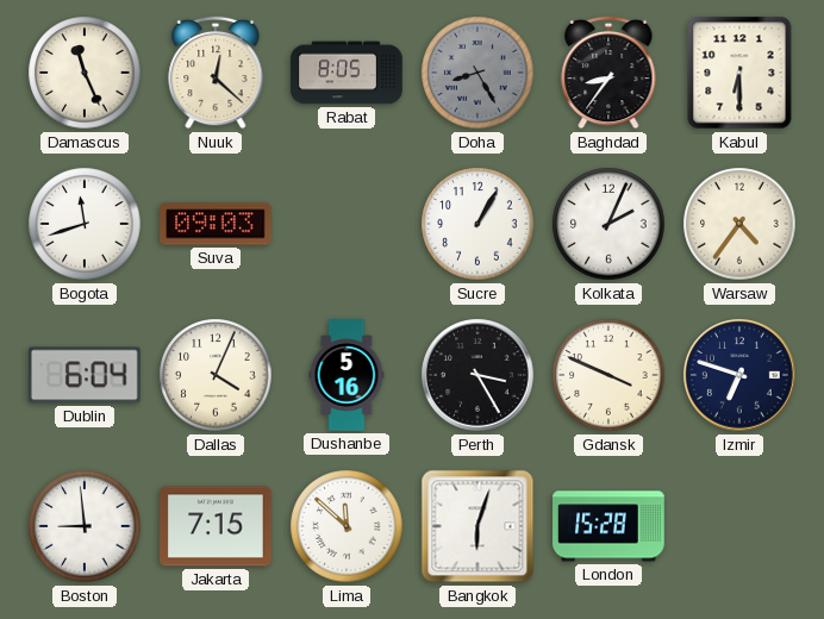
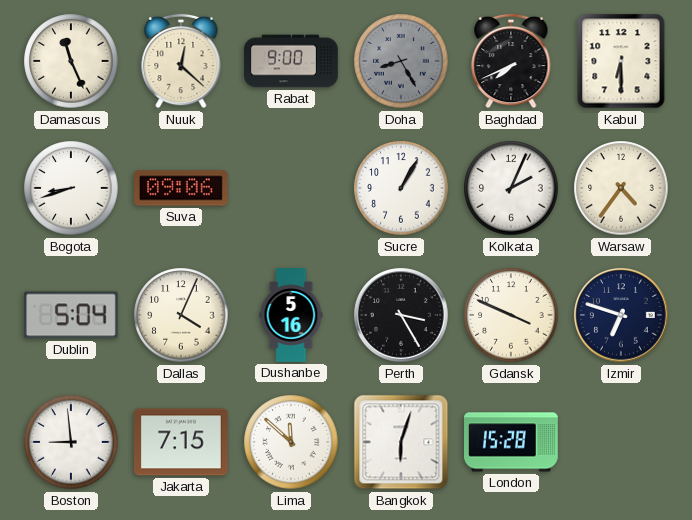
Rabat: 8:05 -> 9:00 (291, 61)
Baghdad: 8:36 -> 7:41 (511, 61)
Bogota: 11:42 -> 8:42 (71, 188)
Suva: 09:03 -> 09:06 (182, 188)
Dublin: 6:04 -> 5:04 (71, 315)
